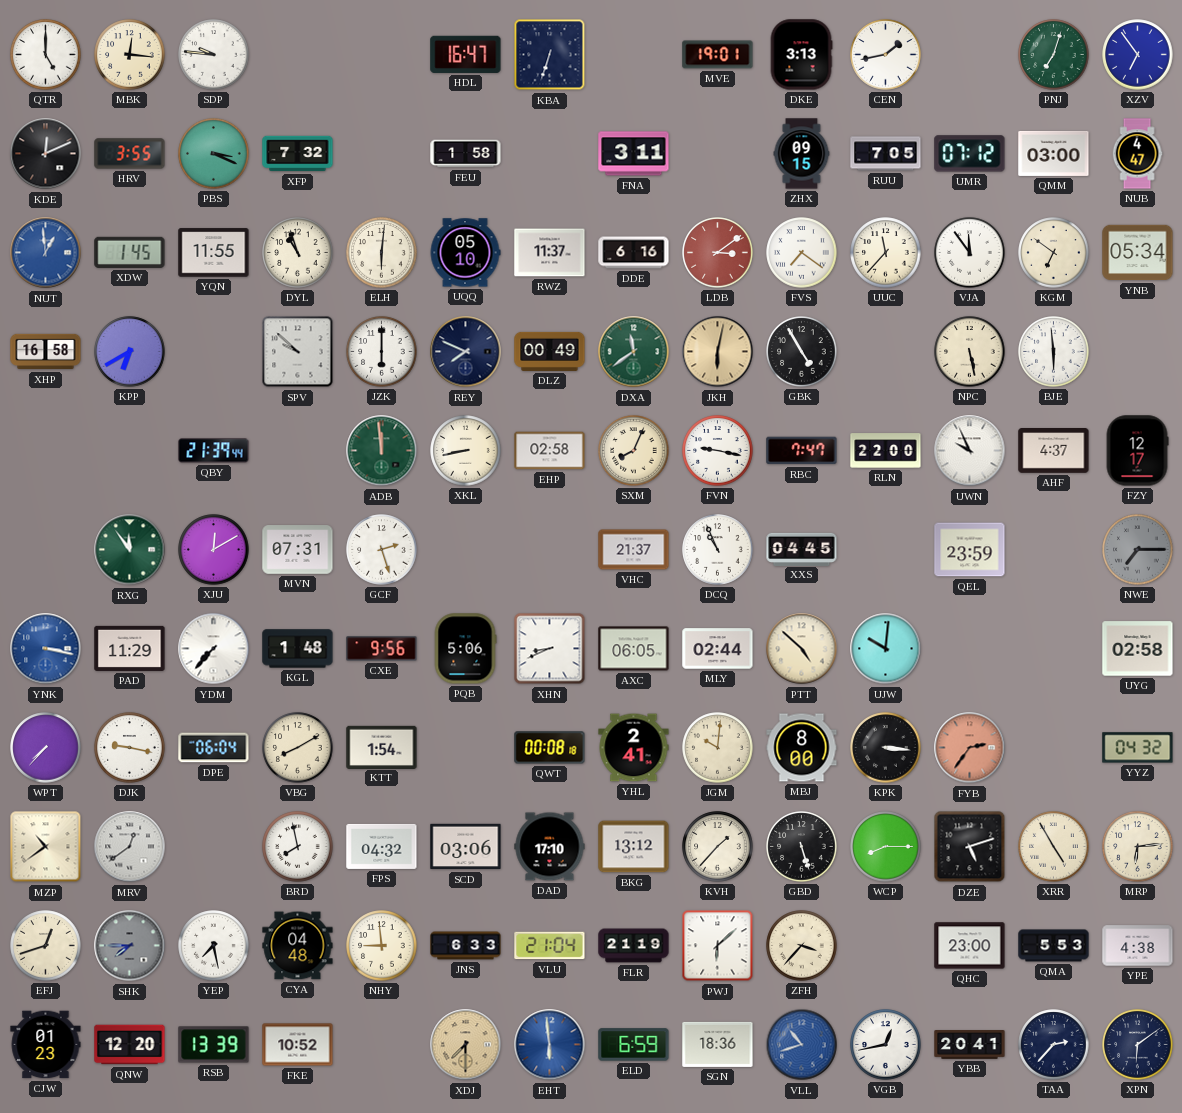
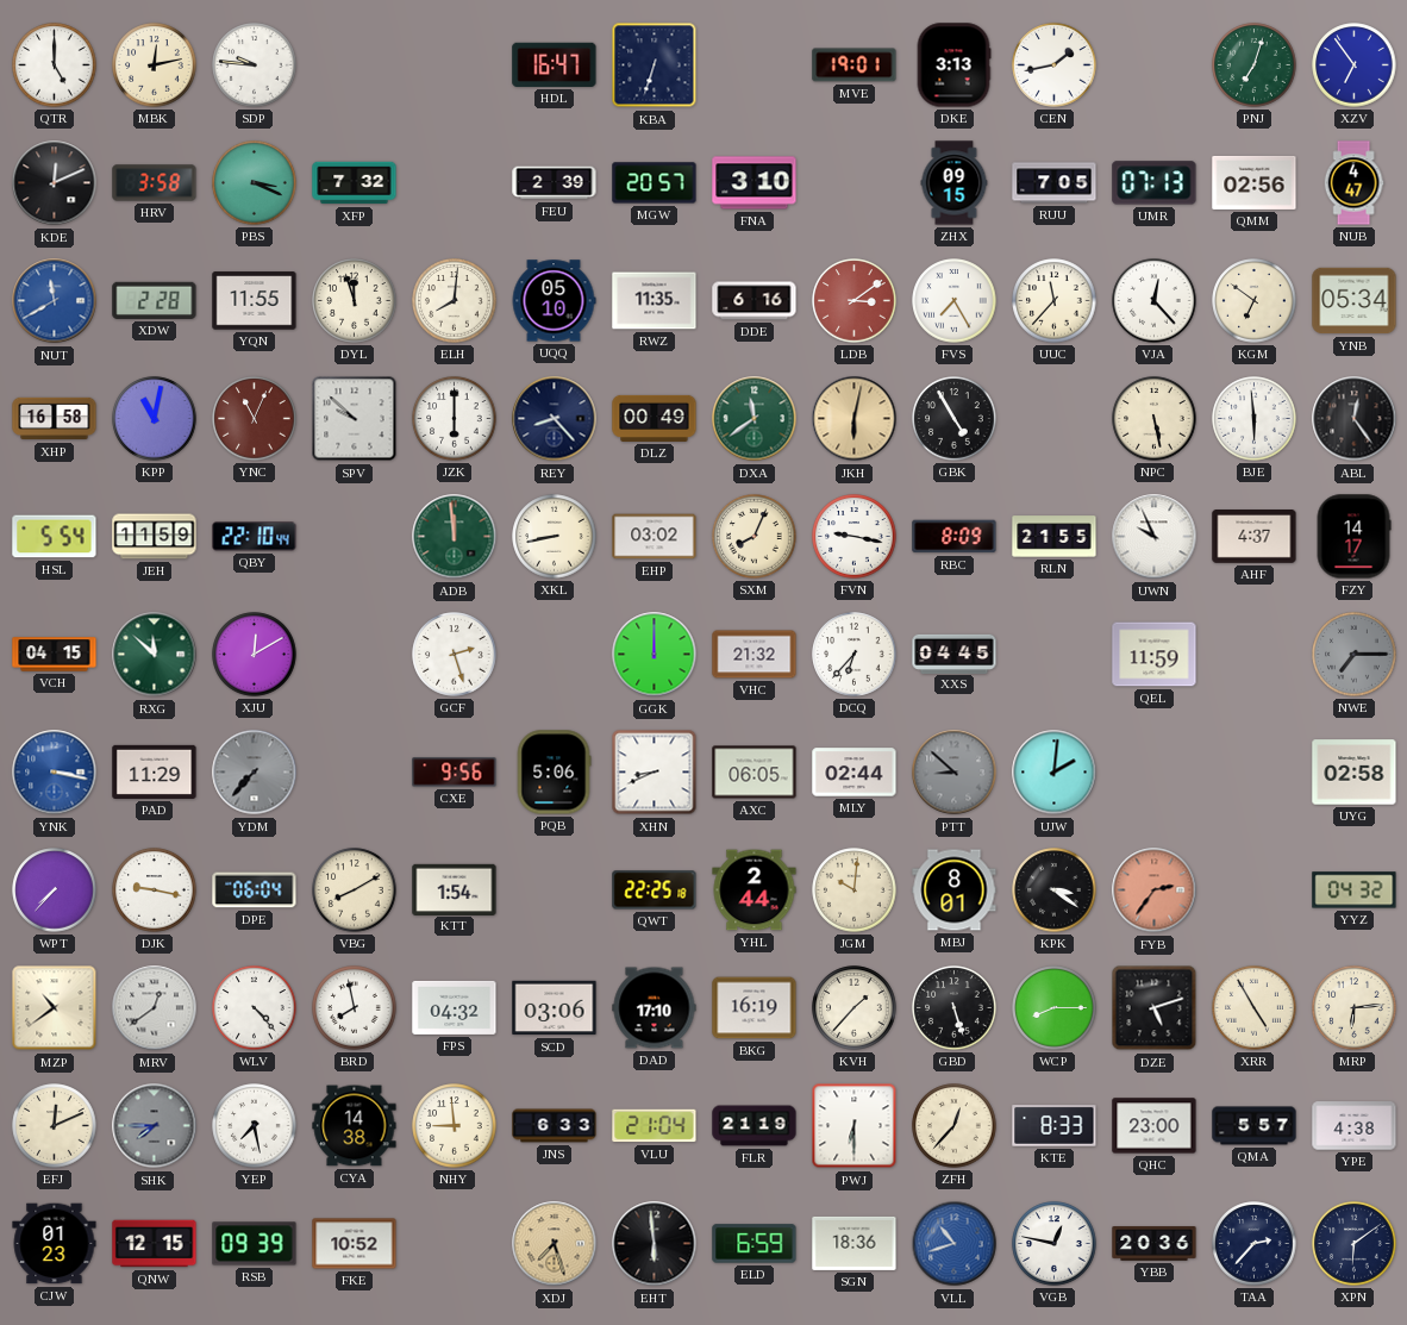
MBK: 12:16 -> 12:13 (155, 65)
HRV: 3:55 -> 3:58 (155, 183)
FEU: 1:58 -> 2:39 (555, 183)
MGW: none -> 20:57 (655, 183)
FNA: 3:11 -> 3:10 (755, 183)
UMR: 07:12 -> 07:13 (1155, 183)
QMM: 03:00 -> 02:56 (1255, 182)
NUT: 12:59 -> 11:40 (55, 301)
XDW: 1:45 -> 2:28 (155, 300)
DYL: 10:57 -> 11:57 (355, 301)
ELH: 6:01 -> 8:01 (455, 301)
RWZ: 11:37 -> 11:35 (655, 301)
FVS: 7:21 -> 7:25 (955, 301)
VJA: 11:54 -> 12:23 (1155, 301)
KPP: 6:40 -> 11:02 (155, 419)
YNC: none -> 11:04 (255, 419)
REY: 7:49 -> 8:23 (555, 419)
ABL: none -> 12:24 (1355, 419)
HSL: none -> 5:54 (55, 537)
JEH: none -> 11:59 (155, 537)
QBY: 21:39 -> 22:10 (255, 537)
EHP: 02:58 -> 03:02 (655, 537)
RBC: 7:47 -> 8:09 (955, 537)
RLN: 22:00 -> 21:55 (1055, 537)
FZY: 12:17 -> 14:17 (1353, 537)
VCH: none -> 04:15 (55, 655)
RXG: 11:54 -> 11:52 (155, 655)
MVN: 07:31 -> none (298, 550)
GGK: none -> 12:00 (655, 655)
VHC: 21:37 -> 21:32 (755, 655)
DCQ: 10:56 -> 6:37 (855, 655)
QEL: 23:59 -> 11:59 (1155, 655)
YDM dial: white -> grey (255, 773)
KGL: 1:48 -> none (298, 649)
PTT: 4:52 -> 8:52 (955, 773)
PTT dial: cream -> grey (955, 773)
UJW: 10:01 -> 2:01 (1055, 773)
QWT: 00:08 -> 22:25 (655, 890)
YHL: 2:41 -> 2:44 (755, 890)
MBJ: 8:00 -> 8:01 (955, 890)
KPK: 3:16 -> 3:21 (1055, 890)
WLV: none -> 4:23 (255, 1008)
BKG: 13:12 -> 16:19 (755, 1008)
EFJ: 12:42 -> 12:11 (55, 1126)
CYA: 04:48 -> 14:38 (355, 1126)
PWJ: 6:08 -> 6:30 (855, 1126)
ZFH: 3:37 -> 12:37 (955, 1126)
KTE: none -> 8:33 (1055, 1126)
QMA: 5:53 -> 5:57 (1255, 1126)
QNW: 12:20 -> 12:15 (155, 1244)
RSB: 13:39 -> 09:39 (255, 1244)
XDJ: 7:30 -> 7:27 (555, 1244)
EHT dial: blue -> black (655, 1244)
VGB: 12:43 -> 12:47 (1055, 1244)
YBB: 20:41 -> 20:36 (1155, 1244)
